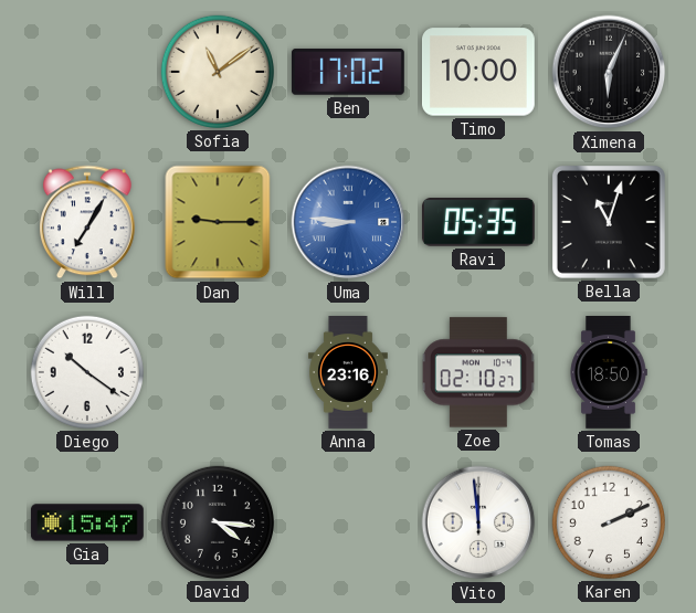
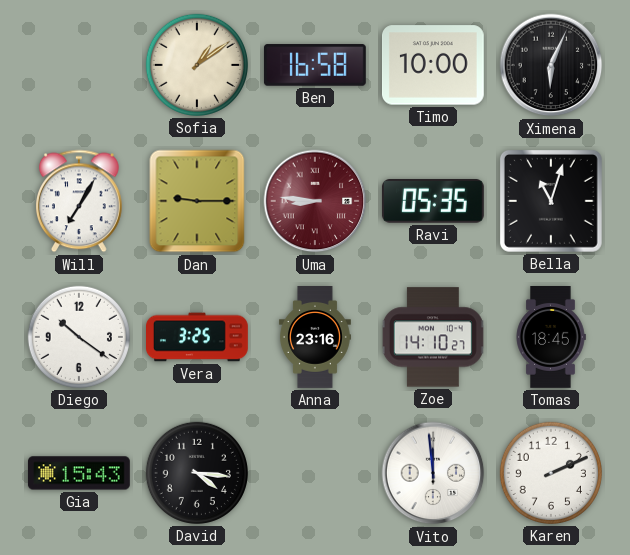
Sofia: 11:09 -> 1:09 (197, 65)
Ben: 17:02 -> 16:58 (315, 65)
Uma dial: blue -> burgundy (315, 201)
Vera: none -> 3:25 (198, 337)
Zoe: 02:10 -> 14:10 (433, 337)
Tomas: 18:50 -> 18:45 (551, 338)
Gia: 15:47 -> 15:43 (79, 473)
